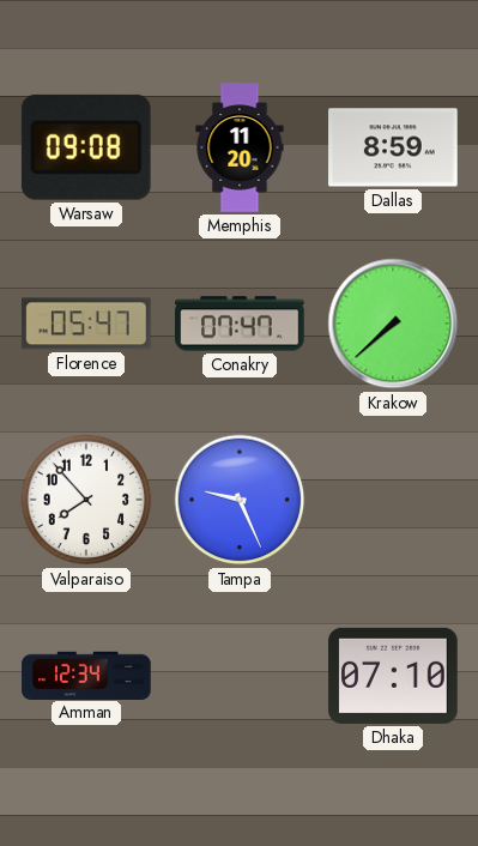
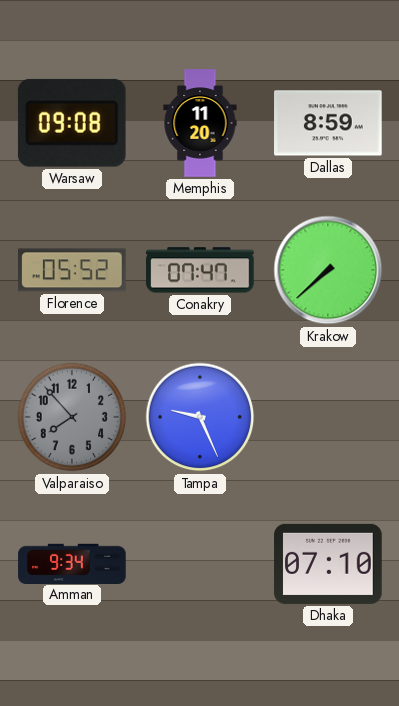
Florence: 05:47 -> 05:52 (72, 270)
Valparaiso dial: white -> grey (72, 417)
Amman: 12:34 -> 9:34 (72, 563)
